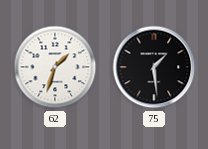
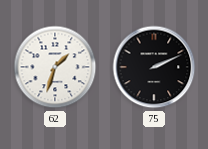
75: 1:29 -> 2:11 (154, 67)
